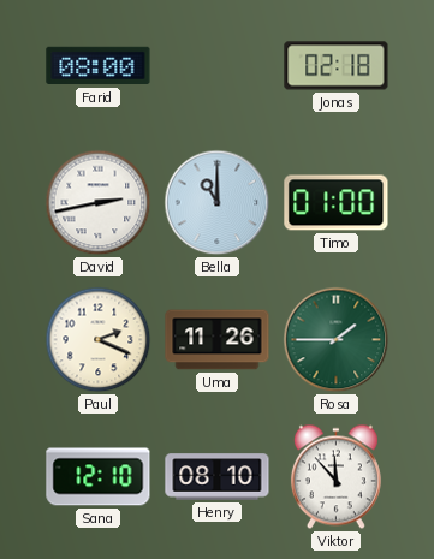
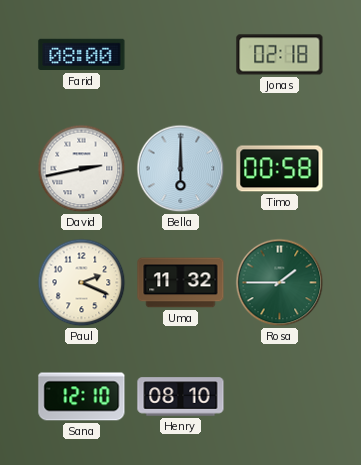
Bella: 11:00 -> 6:00 (181, 169)
Timo: 01:00 -> 00:58 (280, 169)
Uma: 11:26 -> 11:32 (181, 283)
Viktor: 11:53 -> none (335, 477)
